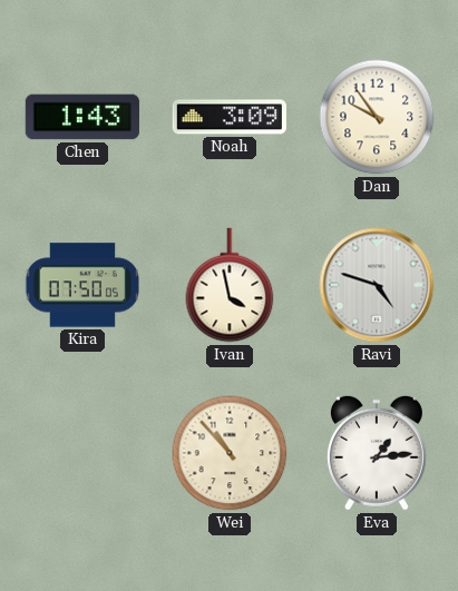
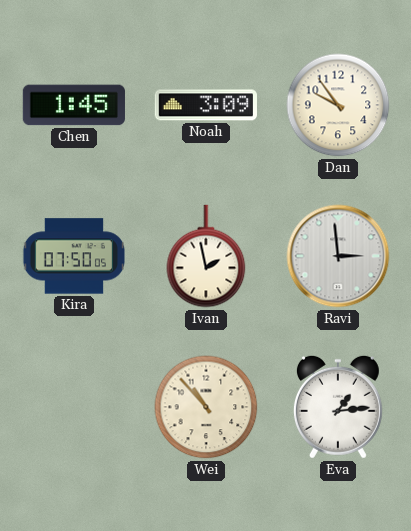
Chen: 1:43 -> 1:45 (73, 105)
Ivan: 3:58 -> 1:58 (206, 256)
Ravi: 4:48 -> 2:59 (338, 256)
